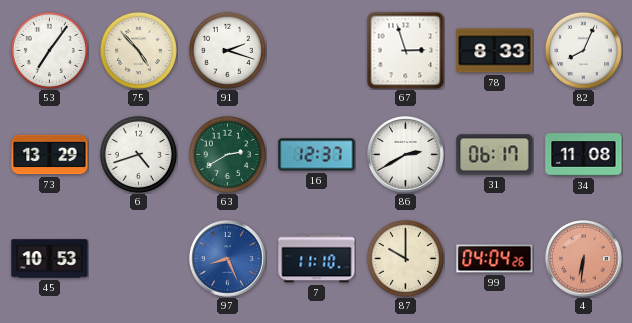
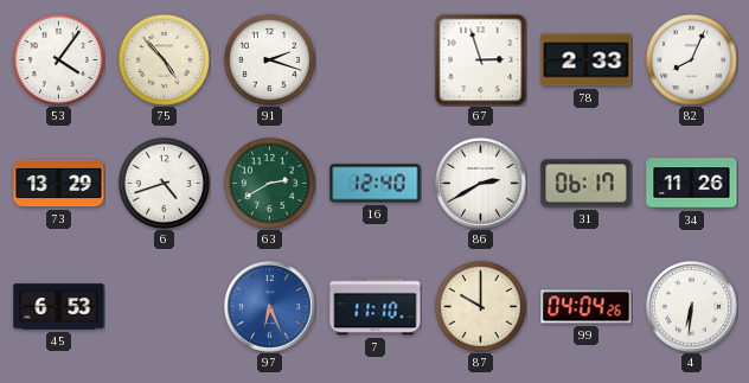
53: 7:06 -> 4:06 (58, 59)
78: 8:33 -> 2:33 (587, 60)
16: 12:37 -> 12:40 (376, 184)
34: 11:08 -> 11:26 (692, 184)
45: 10:53 -> 6:53 (59, 307)
97: 8:26 -> 6:26 (270, 307)
4 dial: salmon -> white (692, 307)
